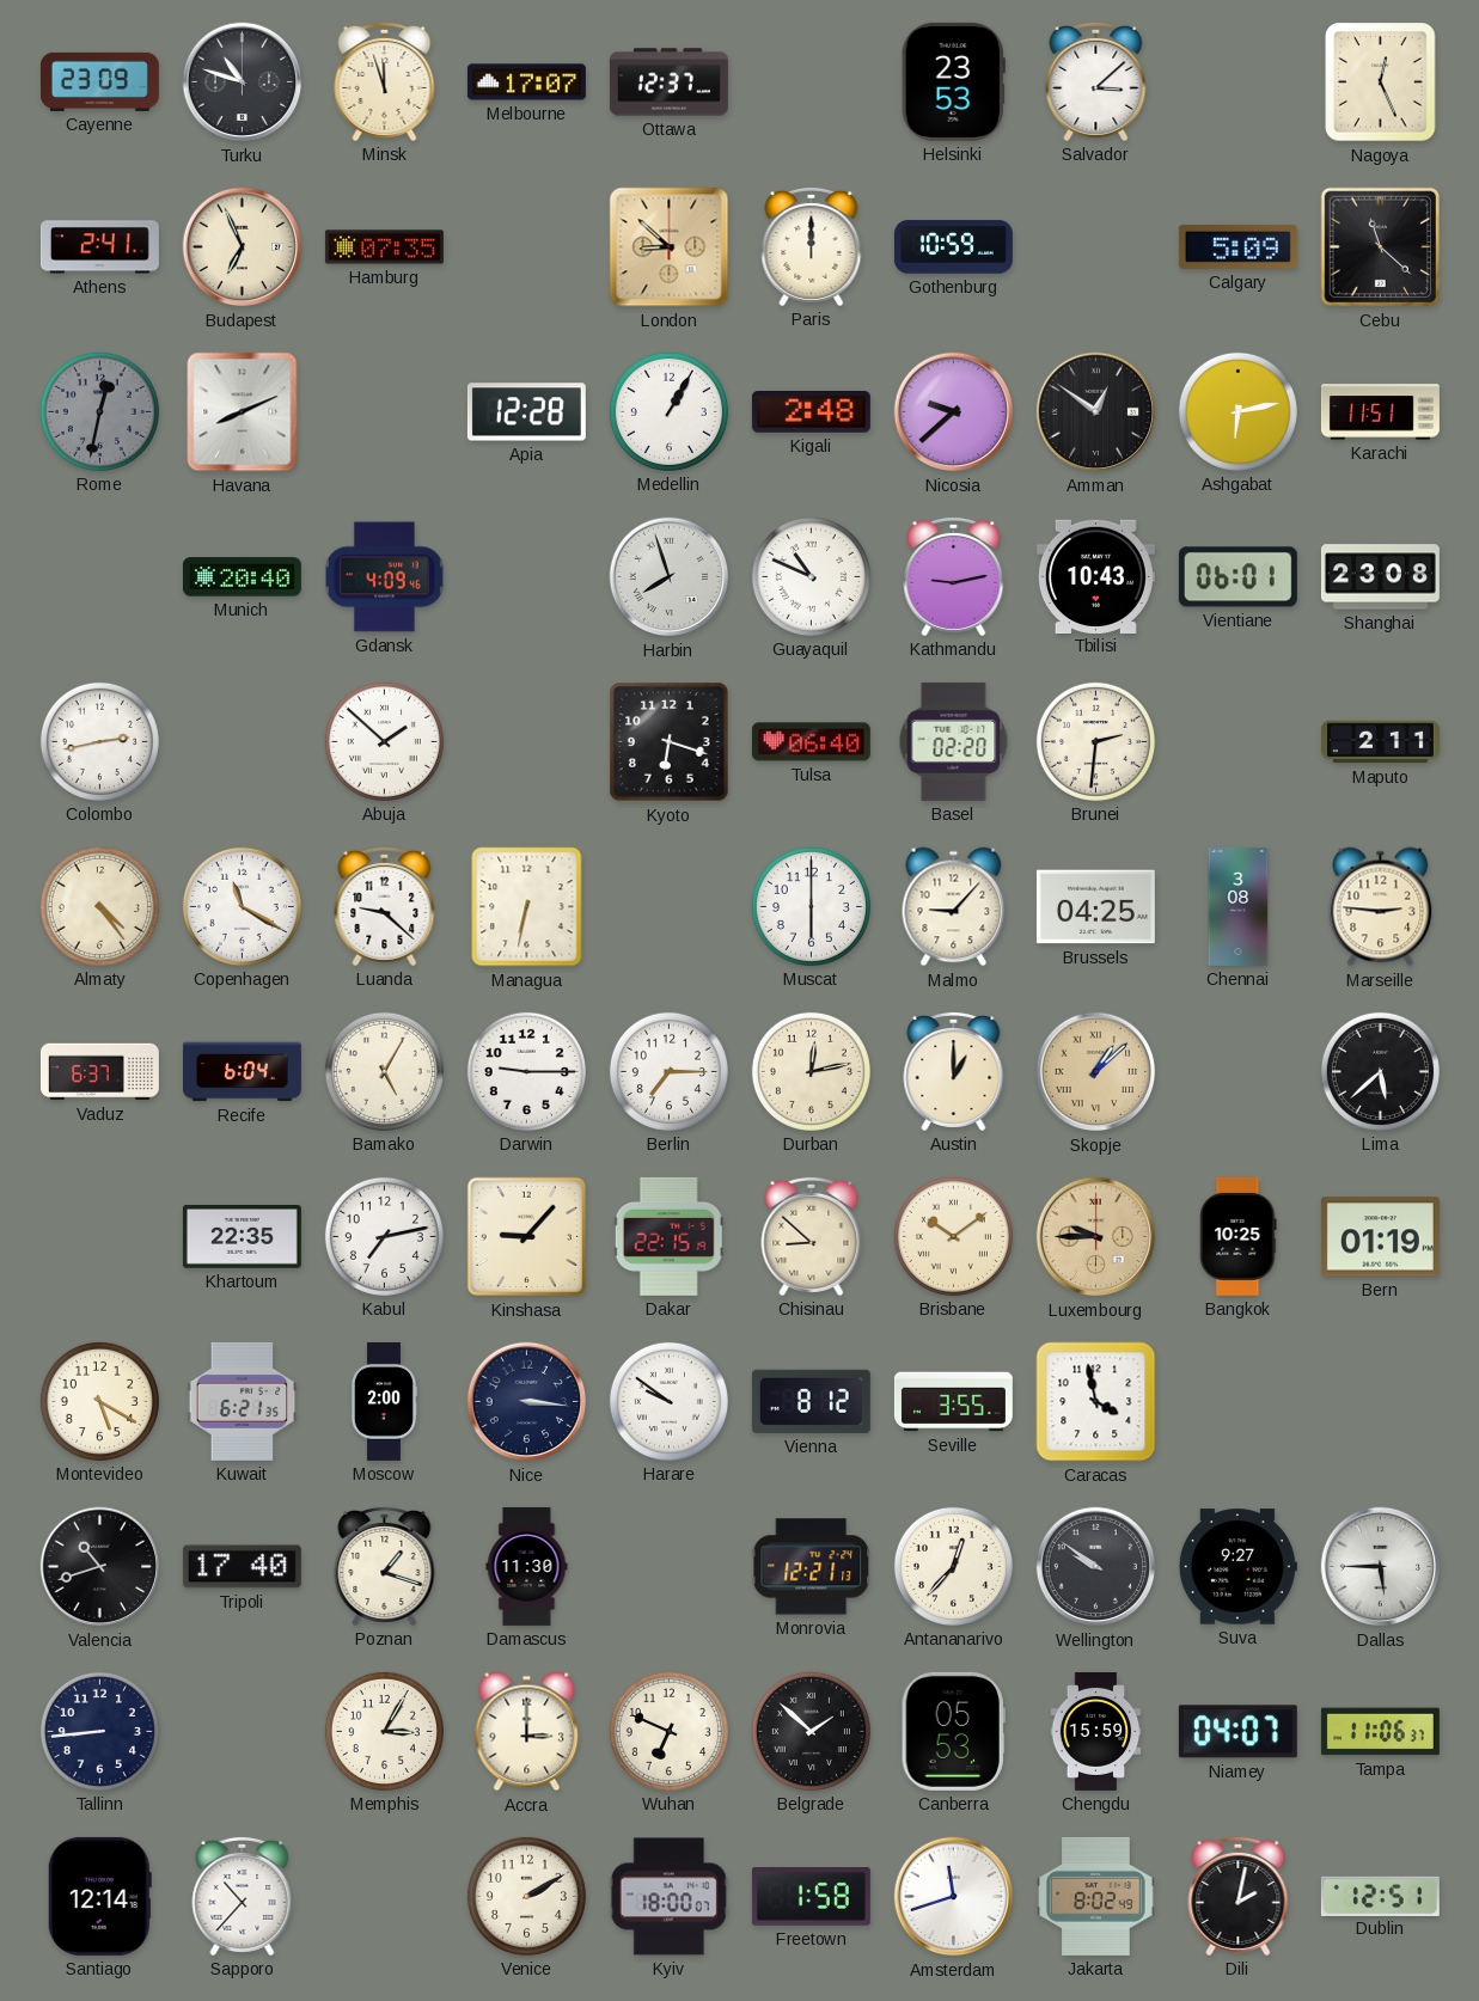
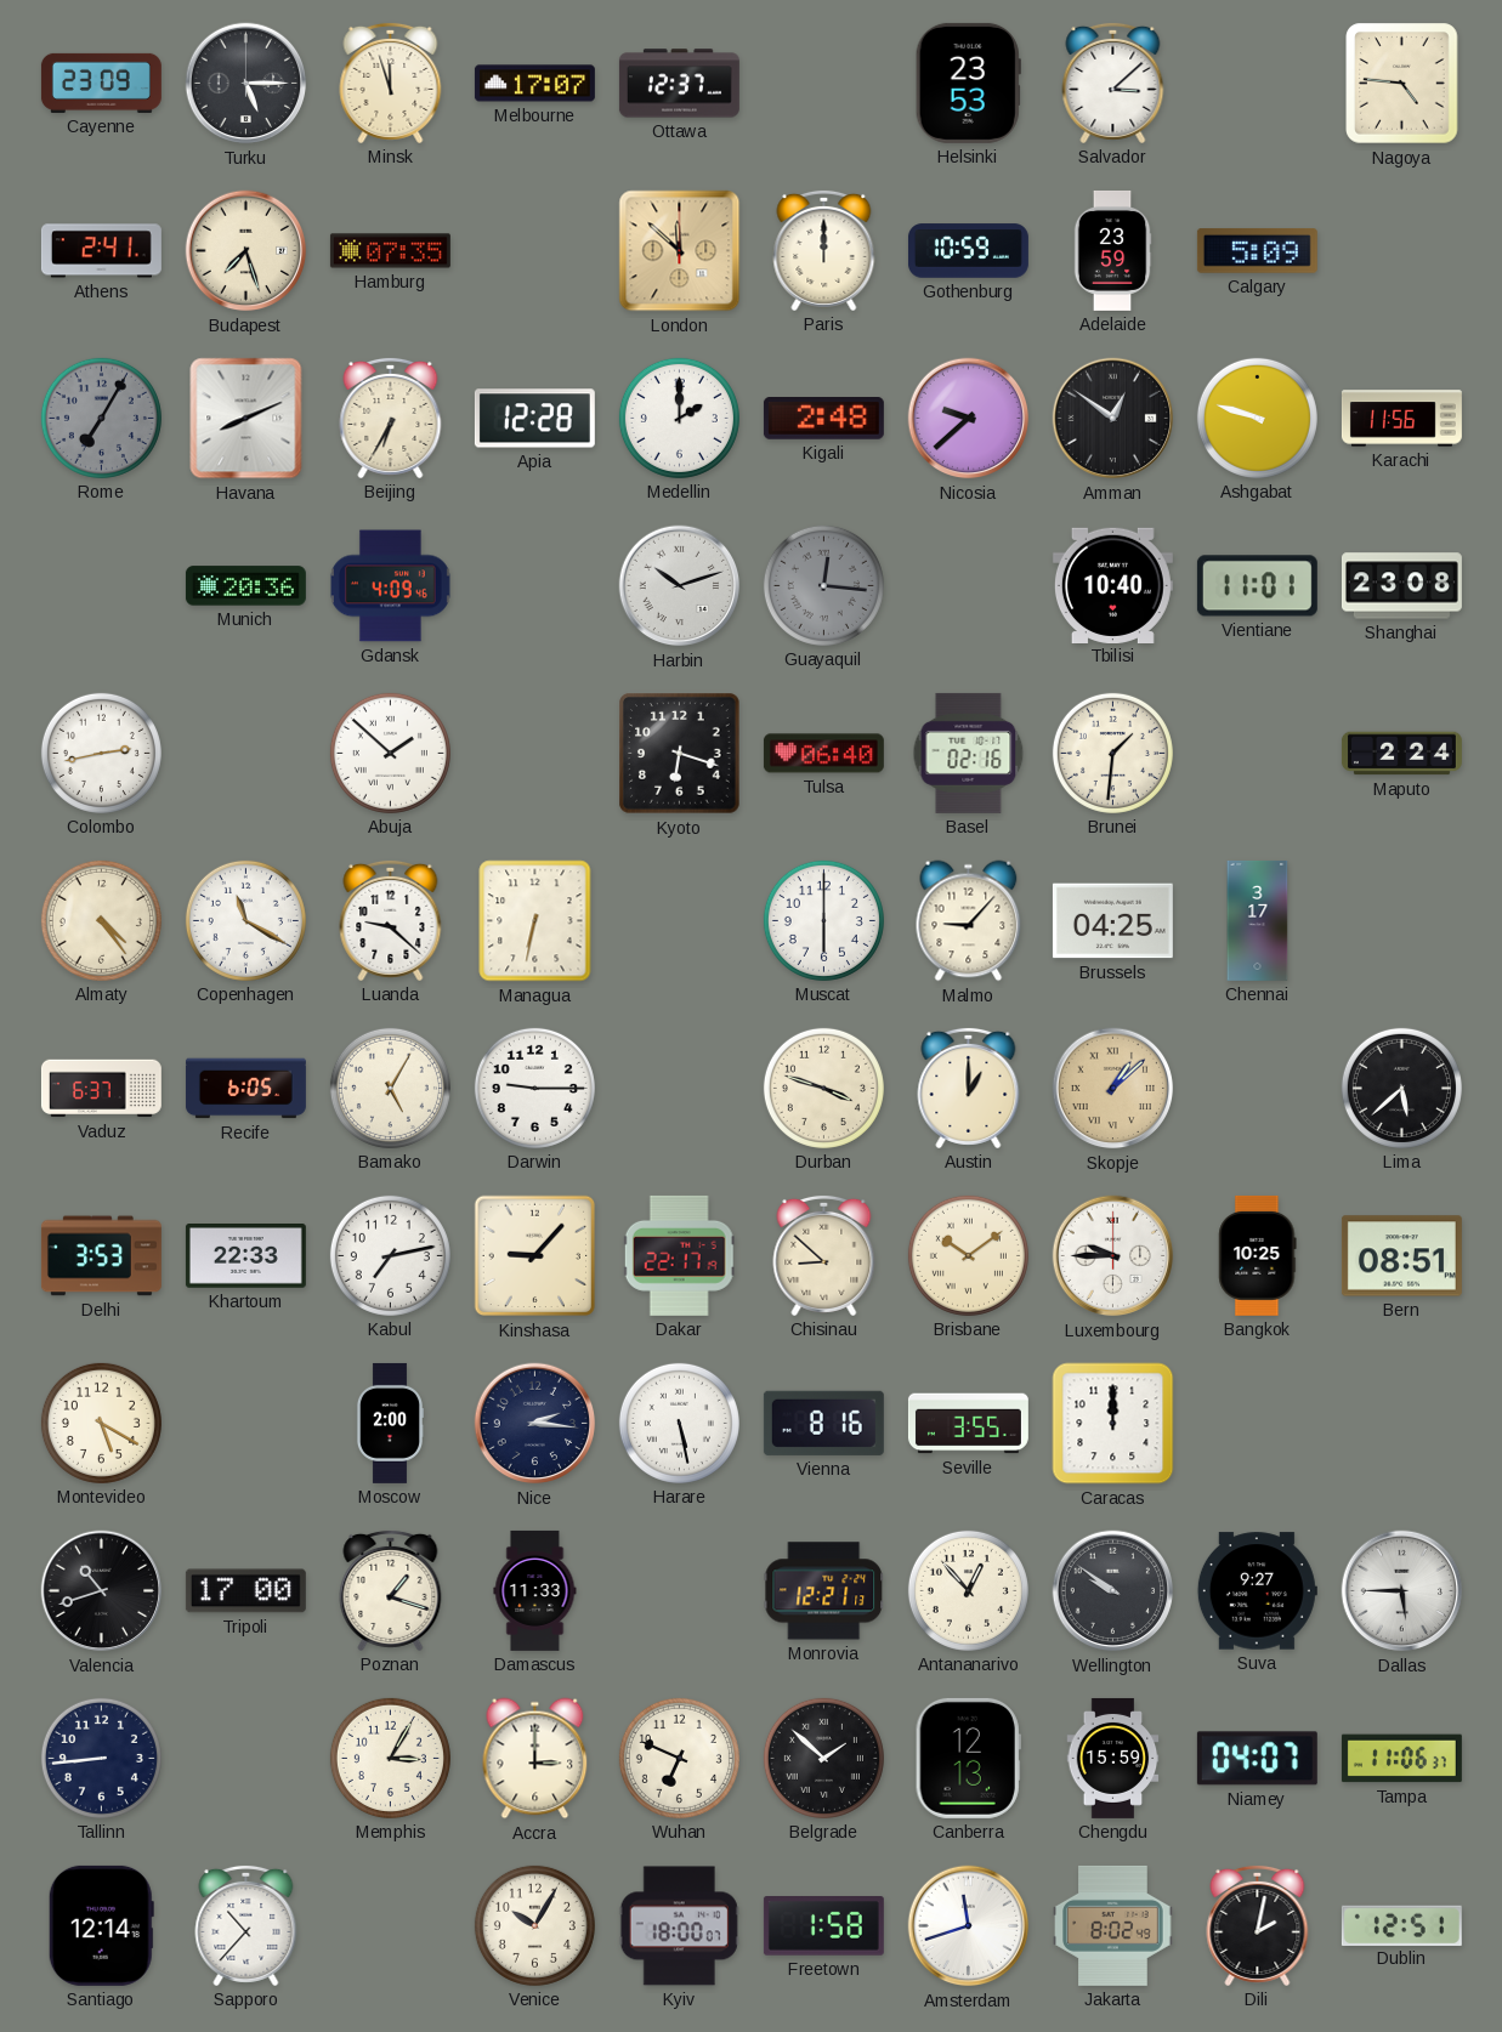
Turku: 10:48 -> 5:15 (246, 84)
Nagoya: 12:26 -> 4:46 (1402, 84)
Budapest: 6:56 -> 7:27 (246, 251)
London: 8:52 -> 11:52 (680, 251)
Adelaide: none -> 23:59 (1112, 250)
Cebu: 11:22 -> none (1381, 247)
Rome: 12:32 -> 7:05 (101, 418)
Beijing: none -> 6:35 (391, 418)
Medellin: 1:05 -> 2:00 (679, 418)
Ashgabat: 6:13 -> 9:48 (1257, 418)
Karachi: 11:51 -> 11:56 (1401, 419)
Munich: 20:40 -> 20:36 (245, 586)
Harbin: 7:57 -> 10:12 (680, 586)
Guayaquil: 10:49 -> 12:16 (823, 585)
Guayaquil dial: white -> grey (823, 585)
Kathmandu: 9:13 -> none (954, 576)
Tbilisi: 10:43 -> 10:40 (1112, 585)
Vientiane: 06:01 -> 11:01 (1257, 586)
Basel: 02:20 -> 02:16 (969, 753)
Brunei: 2:31 -> 1:31 (1112, 753)
Maputo: 2:11 -> 2:24 (1401, 754)
Chennai: 3:08 -> 3:17 (1258, 920)
Marseille: 2:46 -> none (1381, 907)
Recife: 6:04 -> 6:05 (245, 1089)
Berlin: 7:15 -> none (668, 1071)
Durban: 12:13 -> 3:48 (823, 1088)
Delhi: none -> 3:53 (101, 1256)
Khartoum: 22:35 -> 22:33 (245, 1256)
Dakar: 22:15 -> 22:17 (679, 1255)
Luxembourg dial: champagne -> white (1113, 1256)
Bern: 01:19 -> 08:51 (1401, 1256)
Kuwait: 6:21 -> none (243, 1401)
Nice: 3:16 -> 2:16 (535, 1424)
Harare: 9:51 -> 5:28 (679, 1423)
Vienna: 8:12 -> 8:16 (823, 1423)
Caracas: 3:58 -> 12:00 (1113, 1424)
Tripoli: 17:40 -> 17:00 (245, 1591)
Damascus: 11:30 -> 11:33 (535, 1590)
Antananarivo: 12:37 -> 12:53 (968, 1590)
Canberra: 05:53 -> 12:13 (968, 1758)
Venice: 2:10 -> 10:05 (534, 1925)
